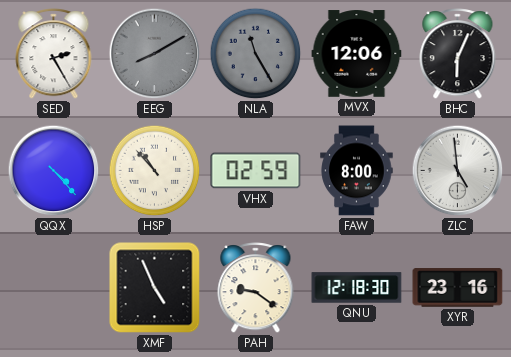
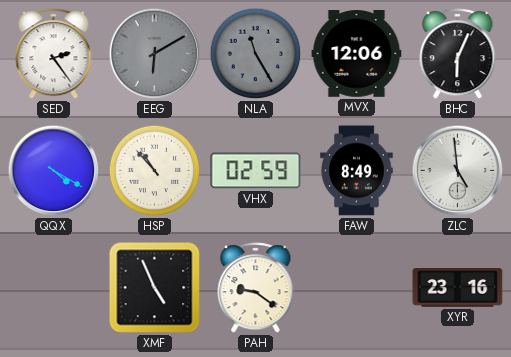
SED: 2:25 -> 2:24 (54, 54)
EEG: 8:10 -> 6:10 (155, 54)
QQX: 4:23 -> 4:20 (54, 171)
FAW: 8:00 -> 8:49 (357, 171)
QNU: 12:18 -> none (357, 288)
